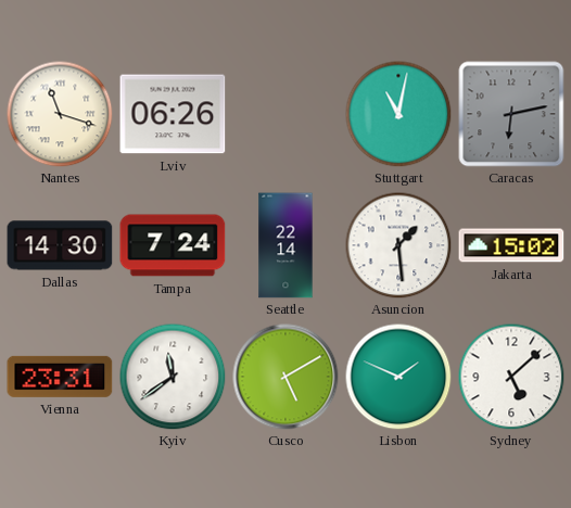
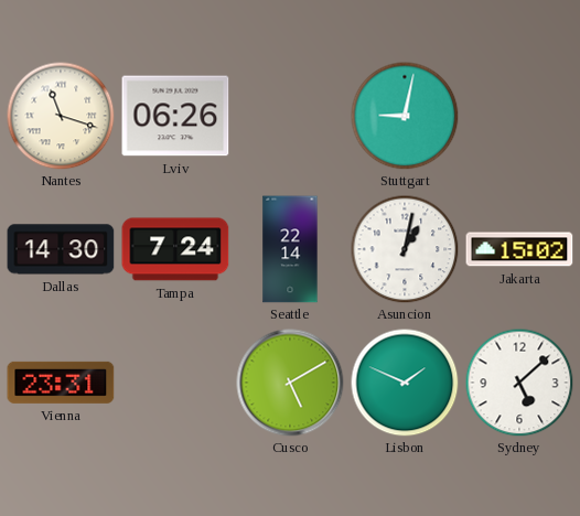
Stuttgart: 11:02 -> 9:02 (405, 116)
Caracas: 6:13 -> none (511, 114)
Asuncion: 1:29 -> 1:02 (405, 249)
Kyiv: 11:39 -> none (173, 377)
